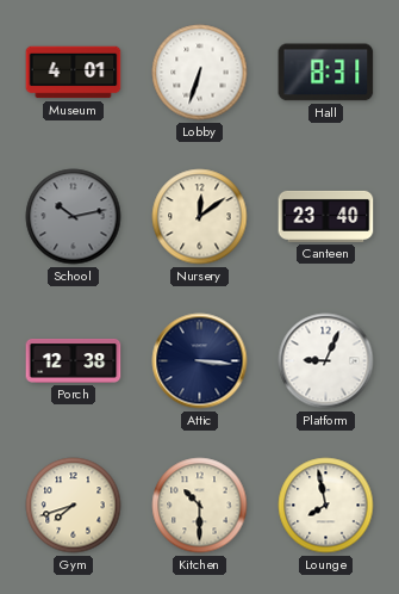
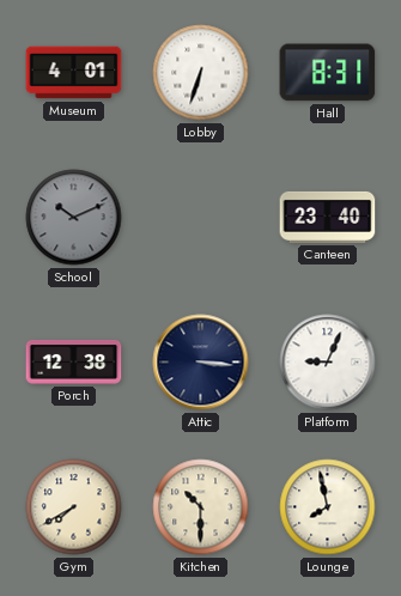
School: 10:13 -> 10:11 (74, 218)
Nursery: 12:09 -> none (200, 217)
Gym: 7:42 -> 7:40 (74, 507)
